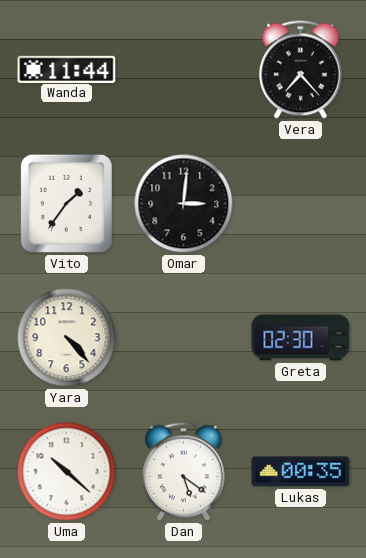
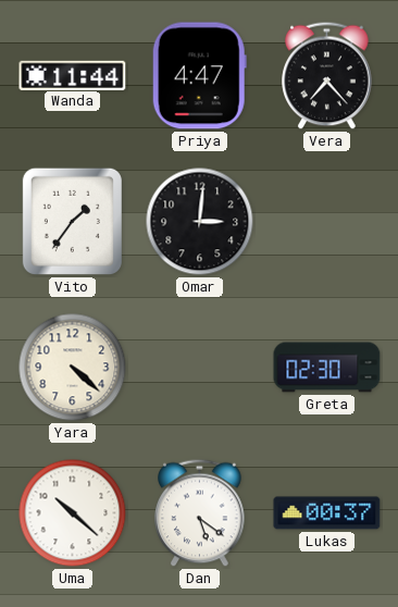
Priya: none -> 4:47 (199, 76)
Yara: 4:23 -> 4:22 (73, 368)
Lukas: 00:35 -> 00:37 (327, 513)
